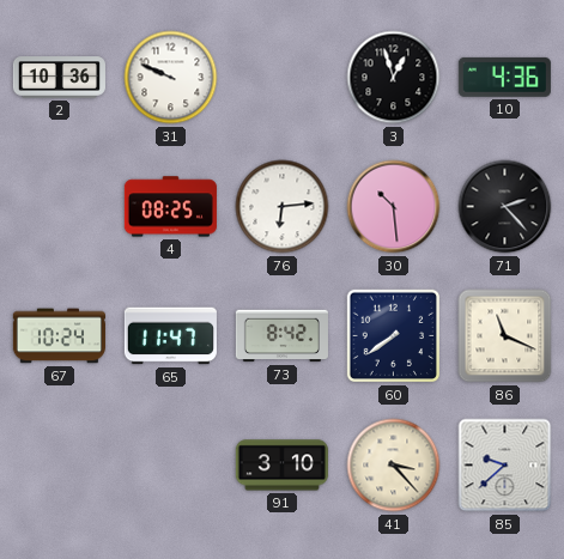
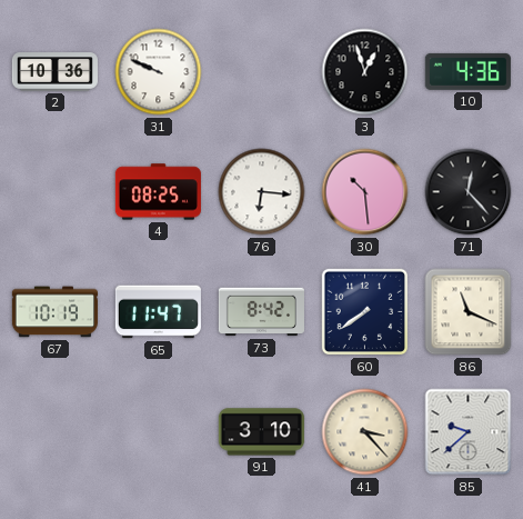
76: 6:14 -> 6:16 (262, 192)
71: 2:23 -> 12:23 (469, 192)
67: 10:24 -> 10:19 (54, 312)
